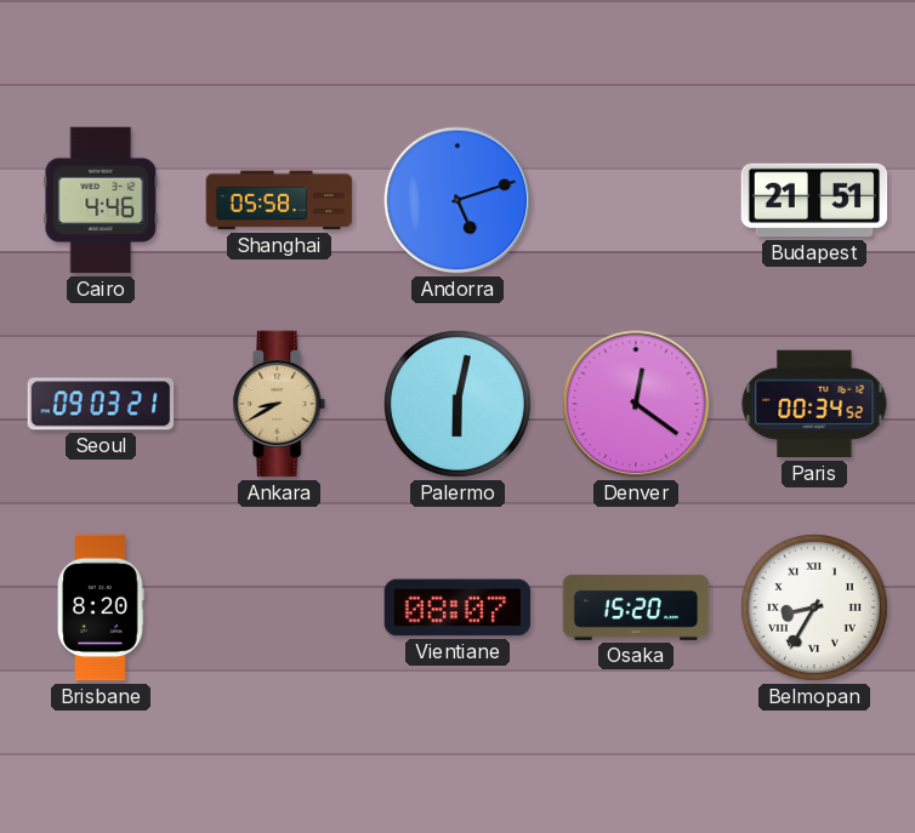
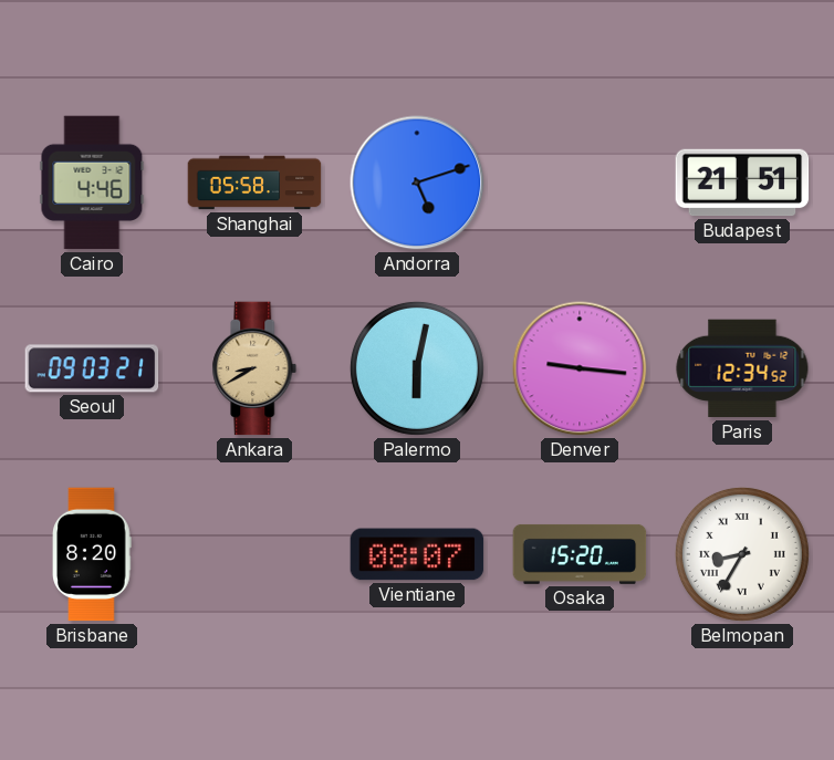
Denver: 12:21 -> 9:16 (580, 368)
Paris: 00:34 -> 12:34 (742, 368)
